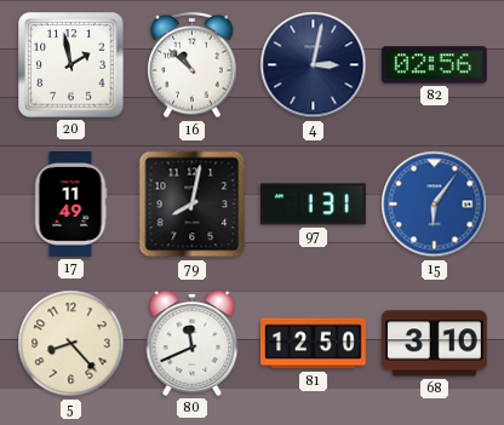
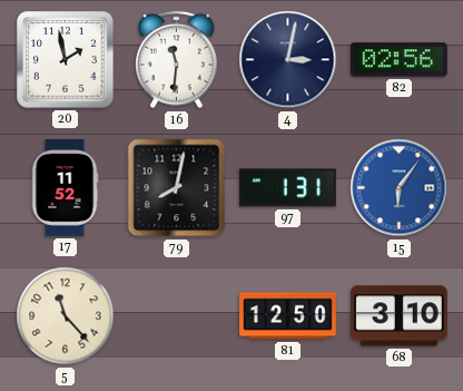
16: 10:52 -> 11:31 (177, 60)
17: 11:49 -> 11:52 (65, 188)
5: 8:23 -> 11:23 (66, 316)
80: 11:41 -> none (193, 343)
